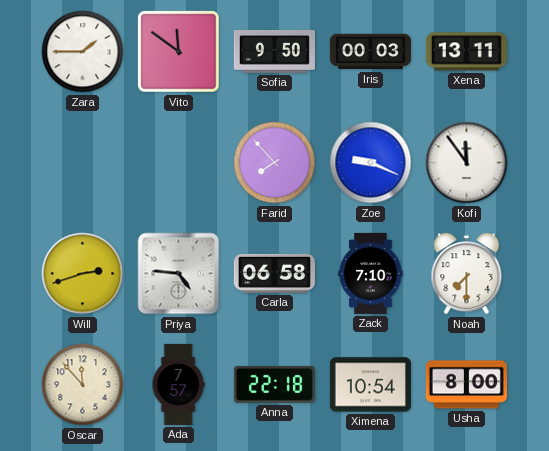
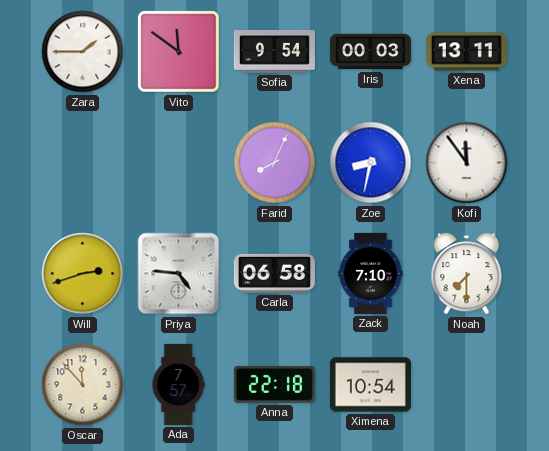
Sofia: 9:50 -> 9:54 (274, 52)
Farid: 7:53 -> 8:04 (275, 163)
Zoe: 9:19 -> 8:32 (371, 163)
Usha: 8:00 -> none (466, 385)
